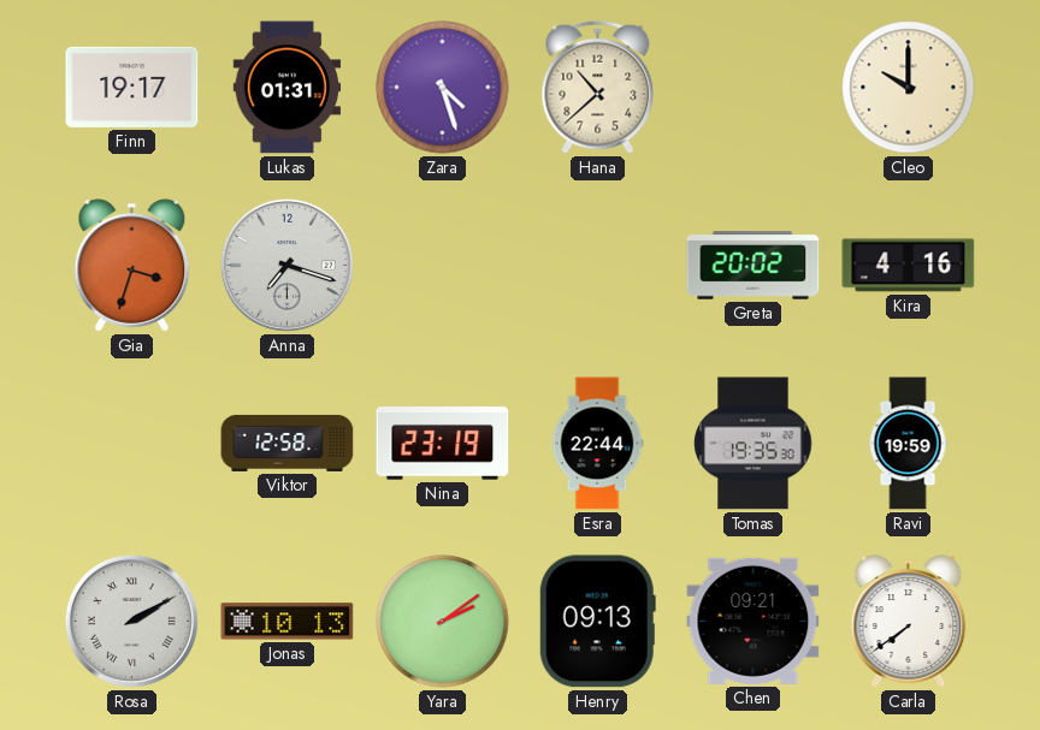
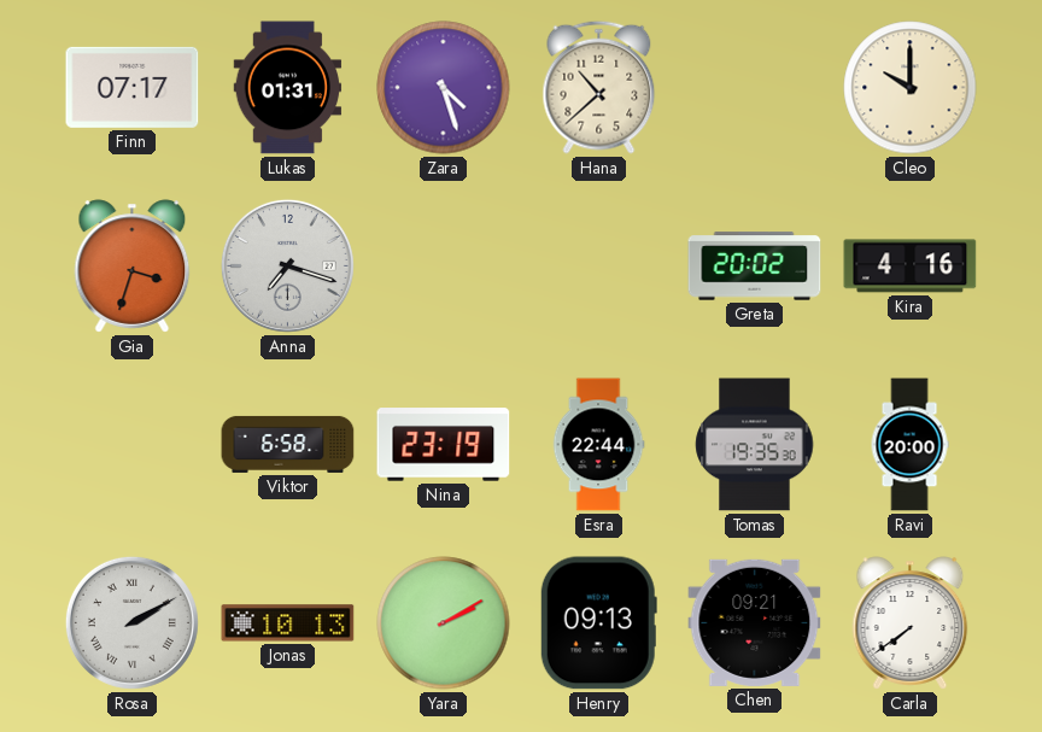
Finn: 19:17 -> 07:17 (133, 87)
Viktor: 12:58 -> 6:58 (288, 444)
Ravi: 19:59 -> 20:00 (909, 445)
Yara: 2:09 -> 2:10 (444, 623)
